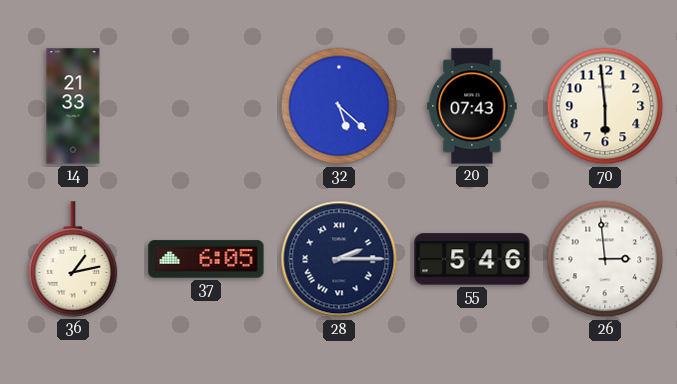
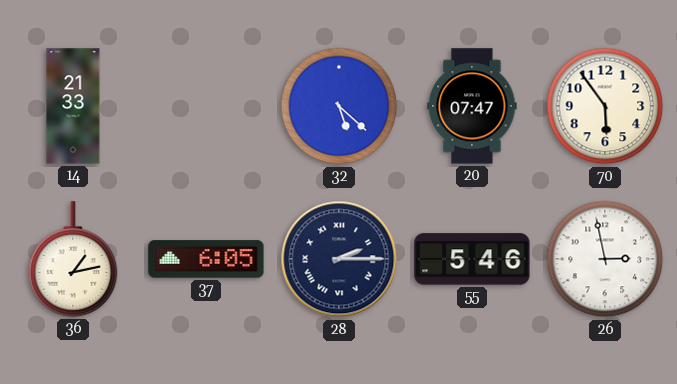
20: 07:43 -> 07:47 (472, 106)
70: 5:59 -> 5:54 (605, 106)
26: 2:59 -> 2:58 (605, 259)
